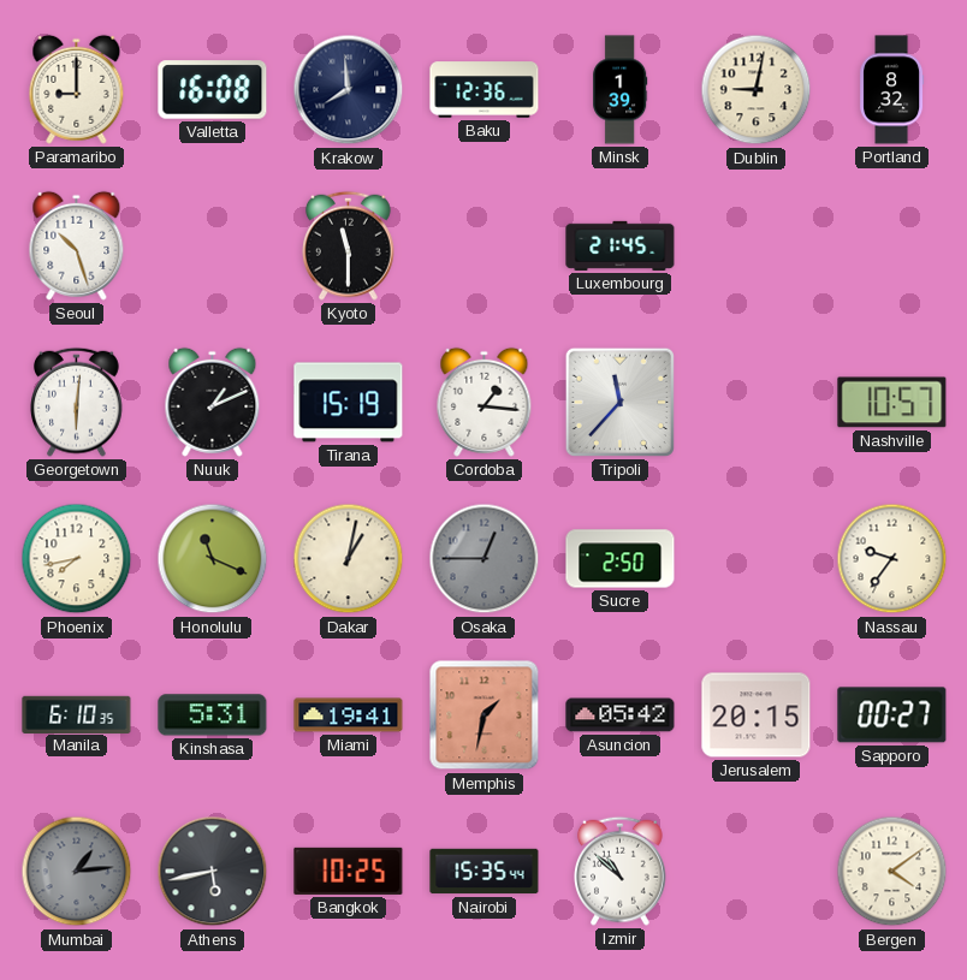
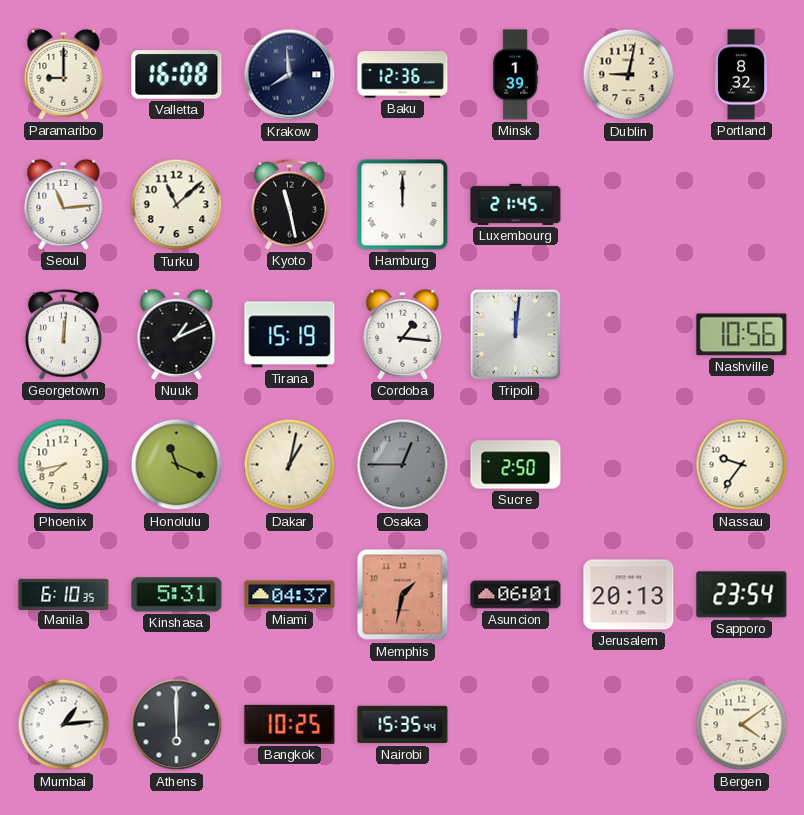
Seoul: 10:27 -> 11:14 (64, 204)
Turku: none -> 11:08 (177, 205)
Kyoto: 11:30 -> 11:28 (290, 204)
Hamburg: none -> 12:00 (403, 205)
Georgetown: 6:01 -> 12:01 (64, 334)
Tripoli: 11:37 -> 12:01 (515, 334)
Nashville: 10:57 -> 10:56 (742, 335)
Miami: 19:41 -> 04:37 (290, 595)
Asuncion: 05:42 -> 06:01 (516, 595)
Jerusalem: 20:15 -> 20:13 (629, 595)
Sapporo: 00:27 -> 23:54 (742, 595)
Mumbai dial: grey -> white (64, 725)
Athens: 5:43 -> 6:00 (177, 725)
Izmir: 10:52 -> none (621, 871)
